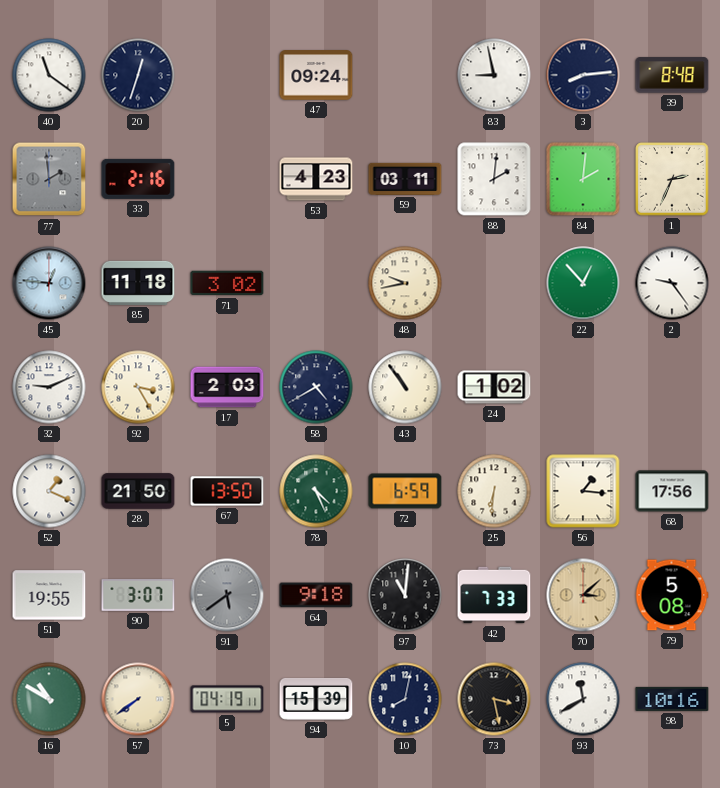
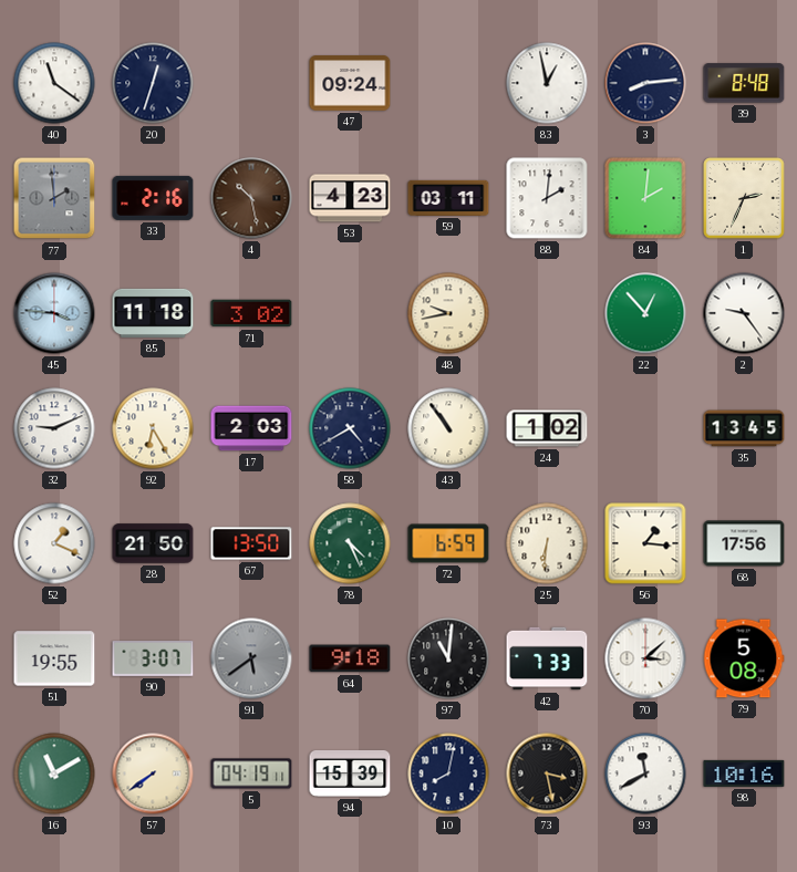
83: 8:58 -> 12:58 (547, 83)
4: none -> 10:28 (251, 198)
45: 12:46 -> 3:46 (54, 313)
92: 3:25 -> 6:25 (153, 428)
35: none -> 13:45 (744, 428)
70 dial: champagne -> white (645, 658)
16: 10:50 -> 11:10 (54, 774)
